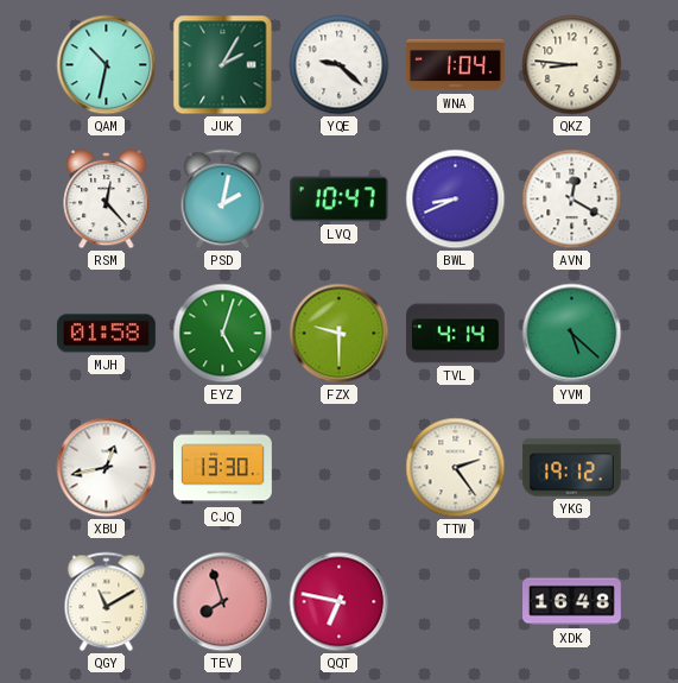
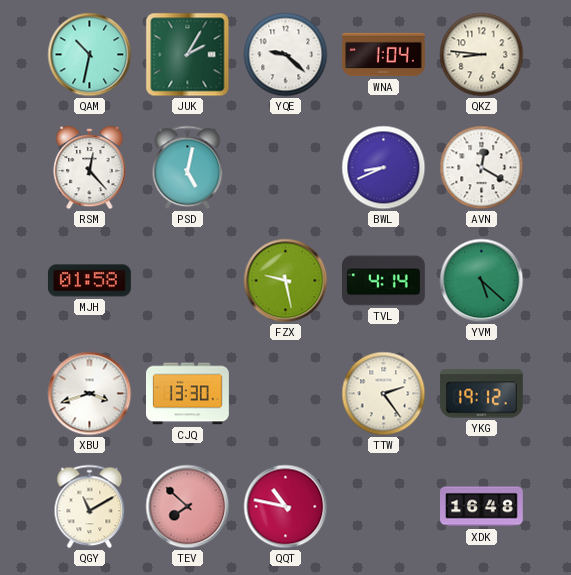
PSD: 2:02 -> 5:02 (188, 168)
LVQ: 10:47 -> none (338, 200)
EYZ: 5:03 -> none (223, 334)
FZX: 9:30 -> 9:28 (286, 281)
XBU: 12:43 -> 3:42 (90, 394)
TEV: 7:57 -> 7:52 (188, 507)
QQT: 6:47 -> 10:47 (286, 507)
